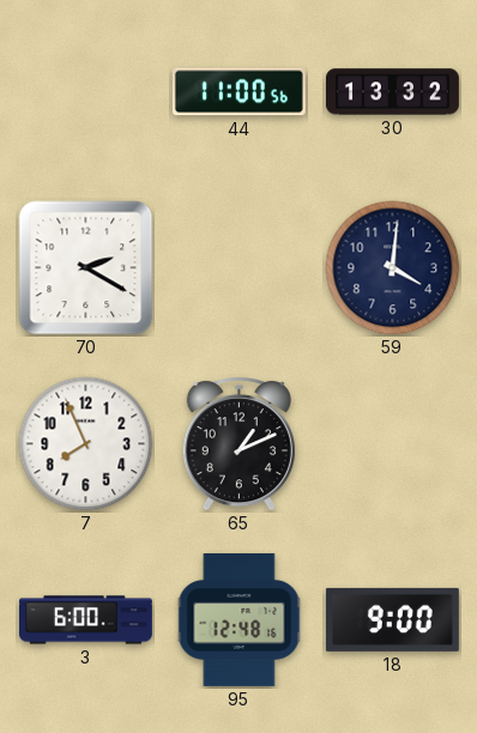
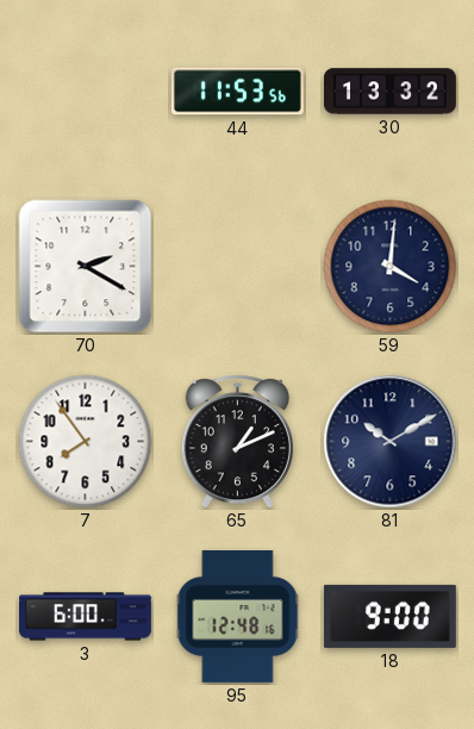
44: 11:00 -> 11:53 (237, 92)
7: 7:56 -> 7:54 (86, 442)
81: none -> 10:10 (391, 442)
